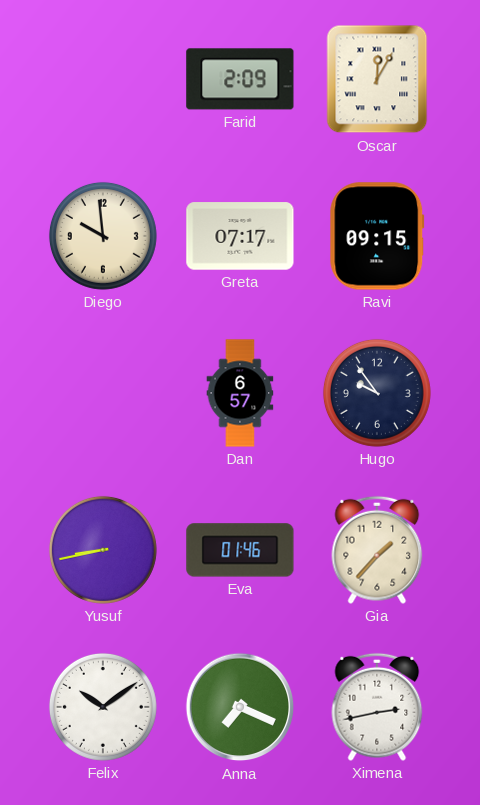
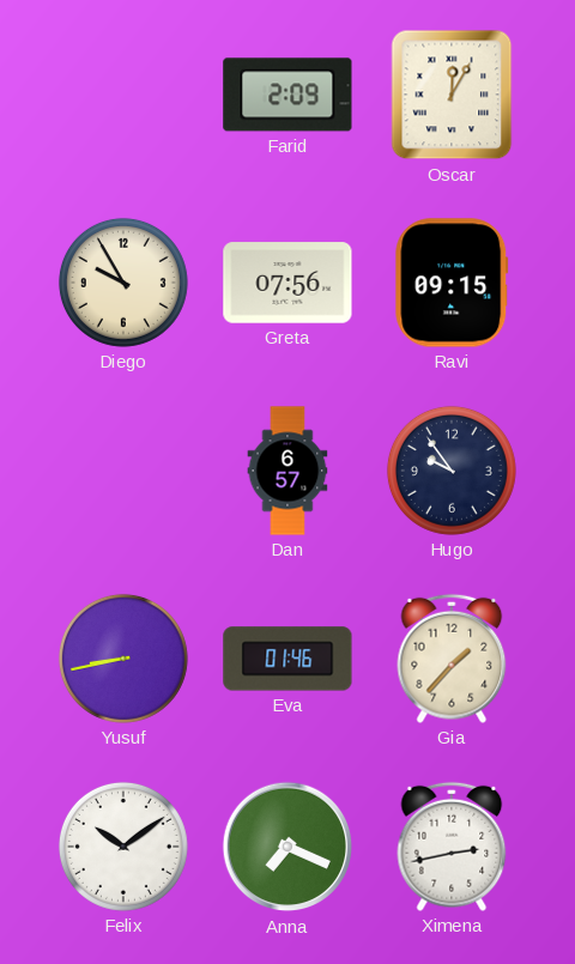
Diego: 9:59 -> 9:55 (123, 283)
Greta: 07:17 -> 07:56 (287, 283)
